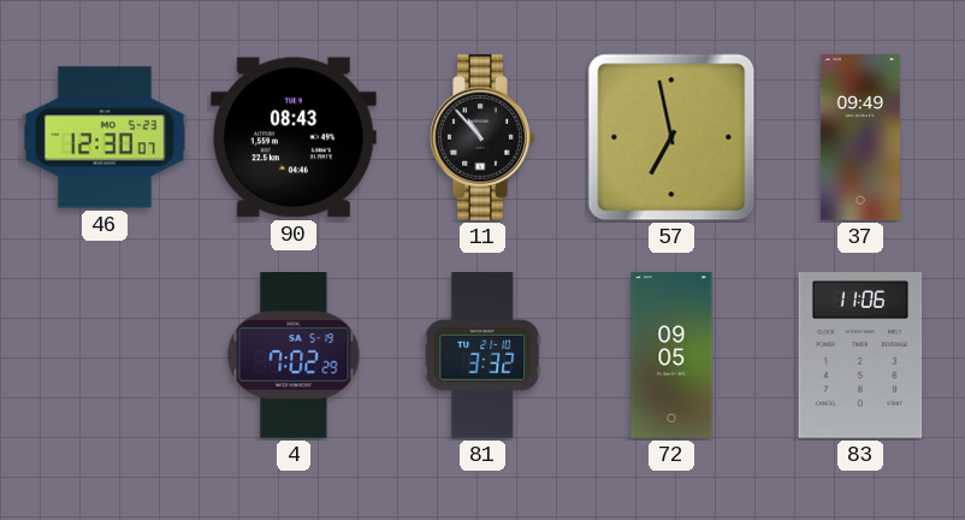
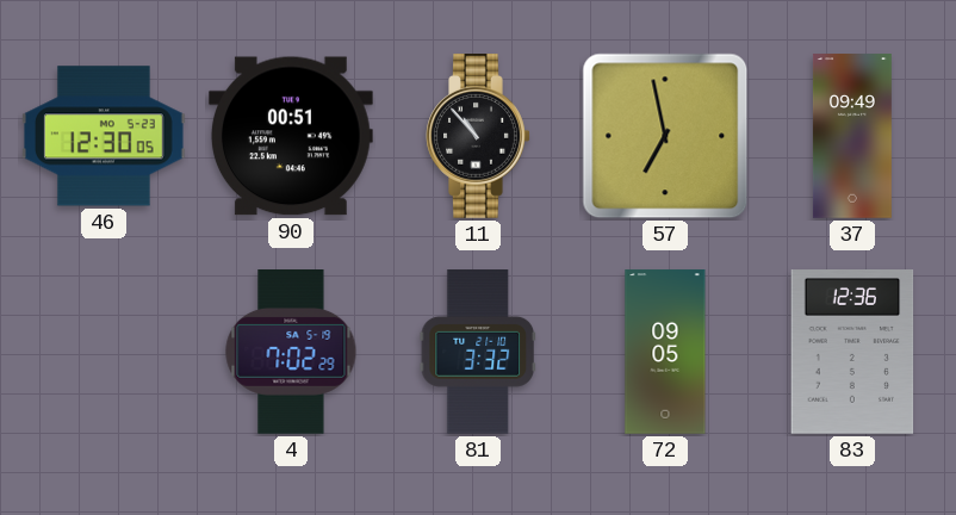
46: 12:30:07 -> 12:30:05 (104, 136)
90: 08:43 -> 00:51 (291, 136)
83: 11:06 -> 12:36 (852, 353)
